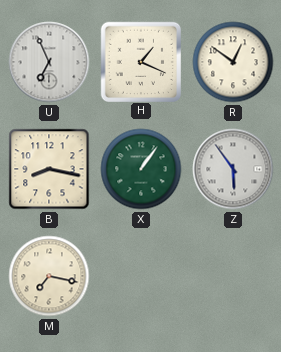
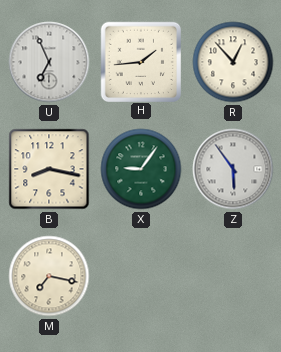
H: 1:19 -> 1:44 (140, 61)
R: 12:51 -> 12:53 (233, 62)
X: 1:06 -> 9:06 (141, 169)
